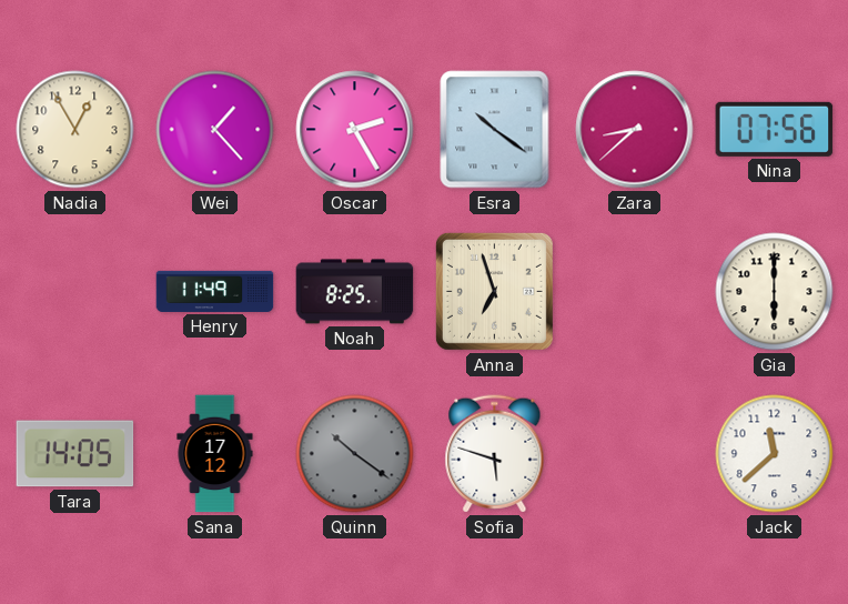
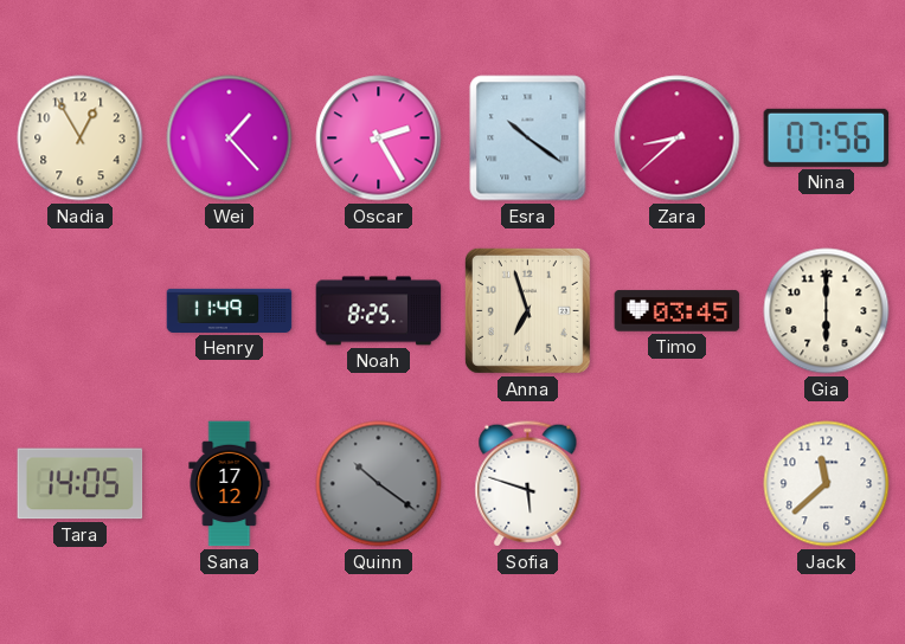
Timo: none -> 03:45 (678, 311)
